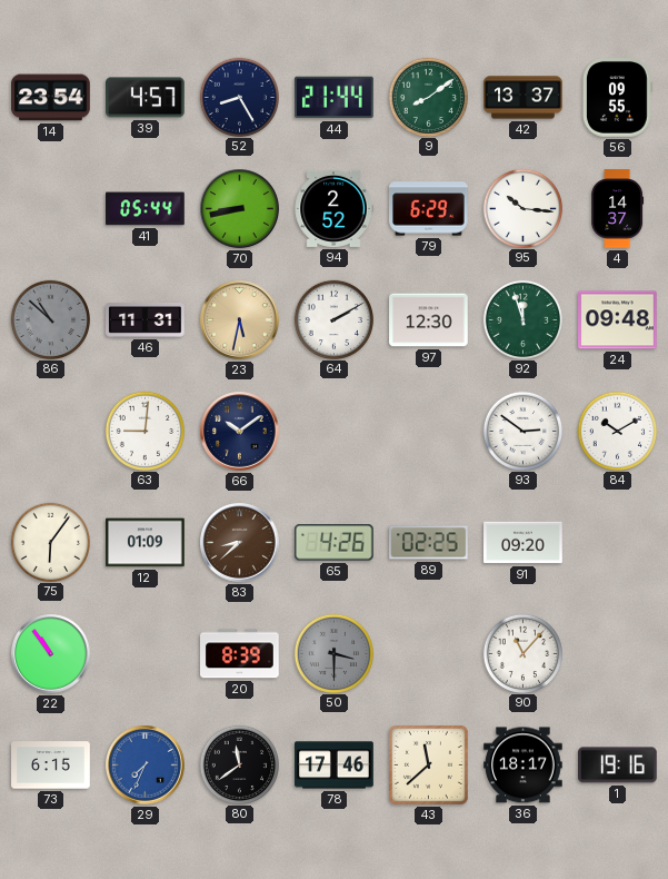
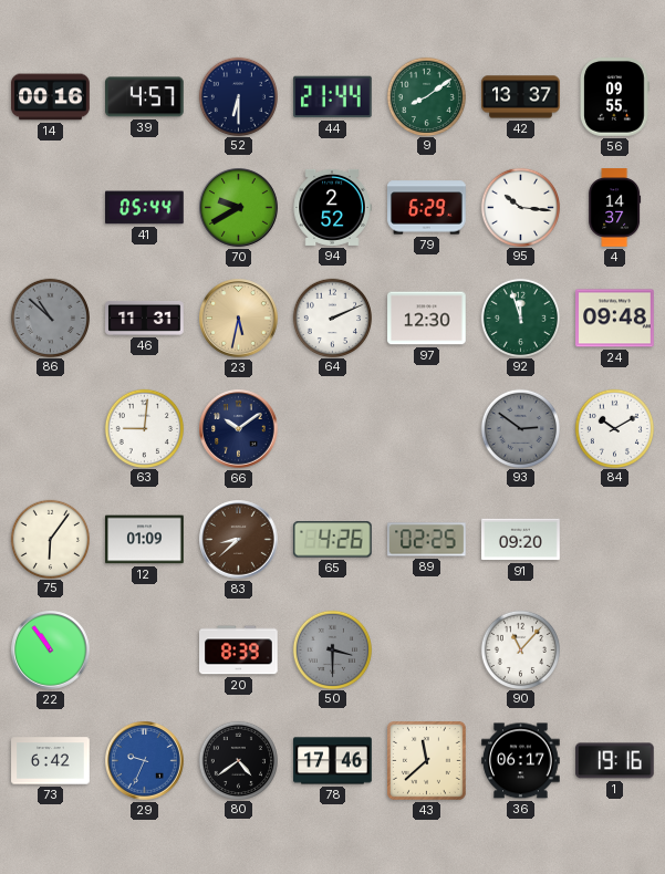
14: 23:54 -> 00:16 (51, 97)
52: 8:25 -> 6:30 (238, 96)
70: 8:43 -> 9:40 (239, 208)
64: 2:10 -> 2:11 (332, 318)
93 dial: white -> grey (520, 428)
73: 6:15 -> 6:42 (51, 761)
29: 7:34 -> 9:34 (145, 761)
80: 11:39 -> 4:39 (238, 760)
36: 18:17 -> 06:17 (521, 761)
